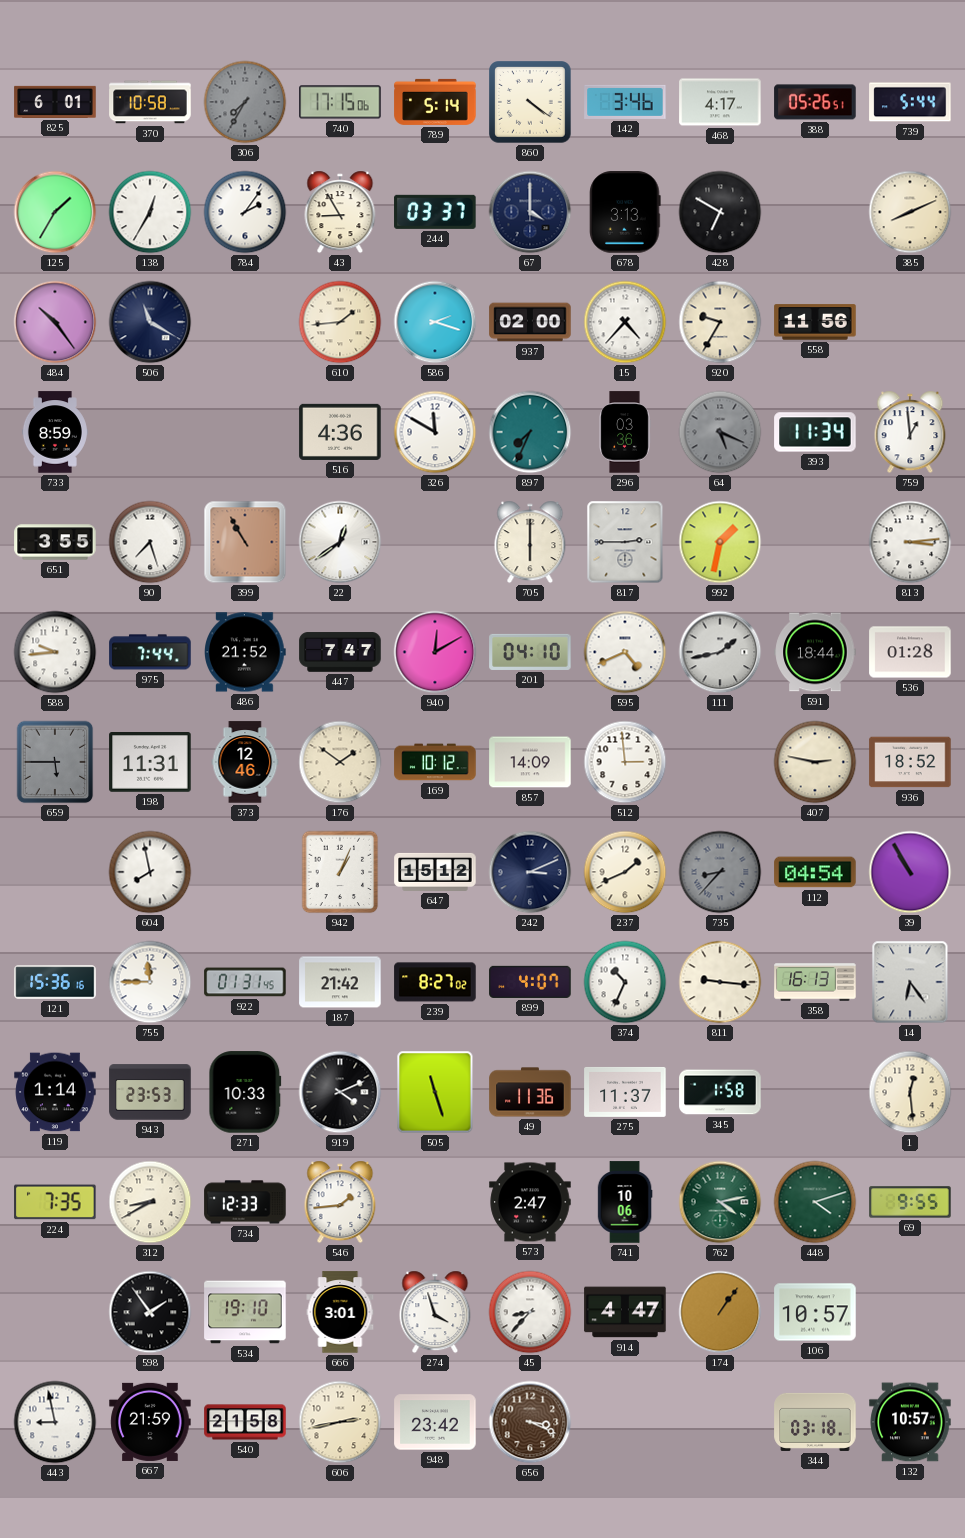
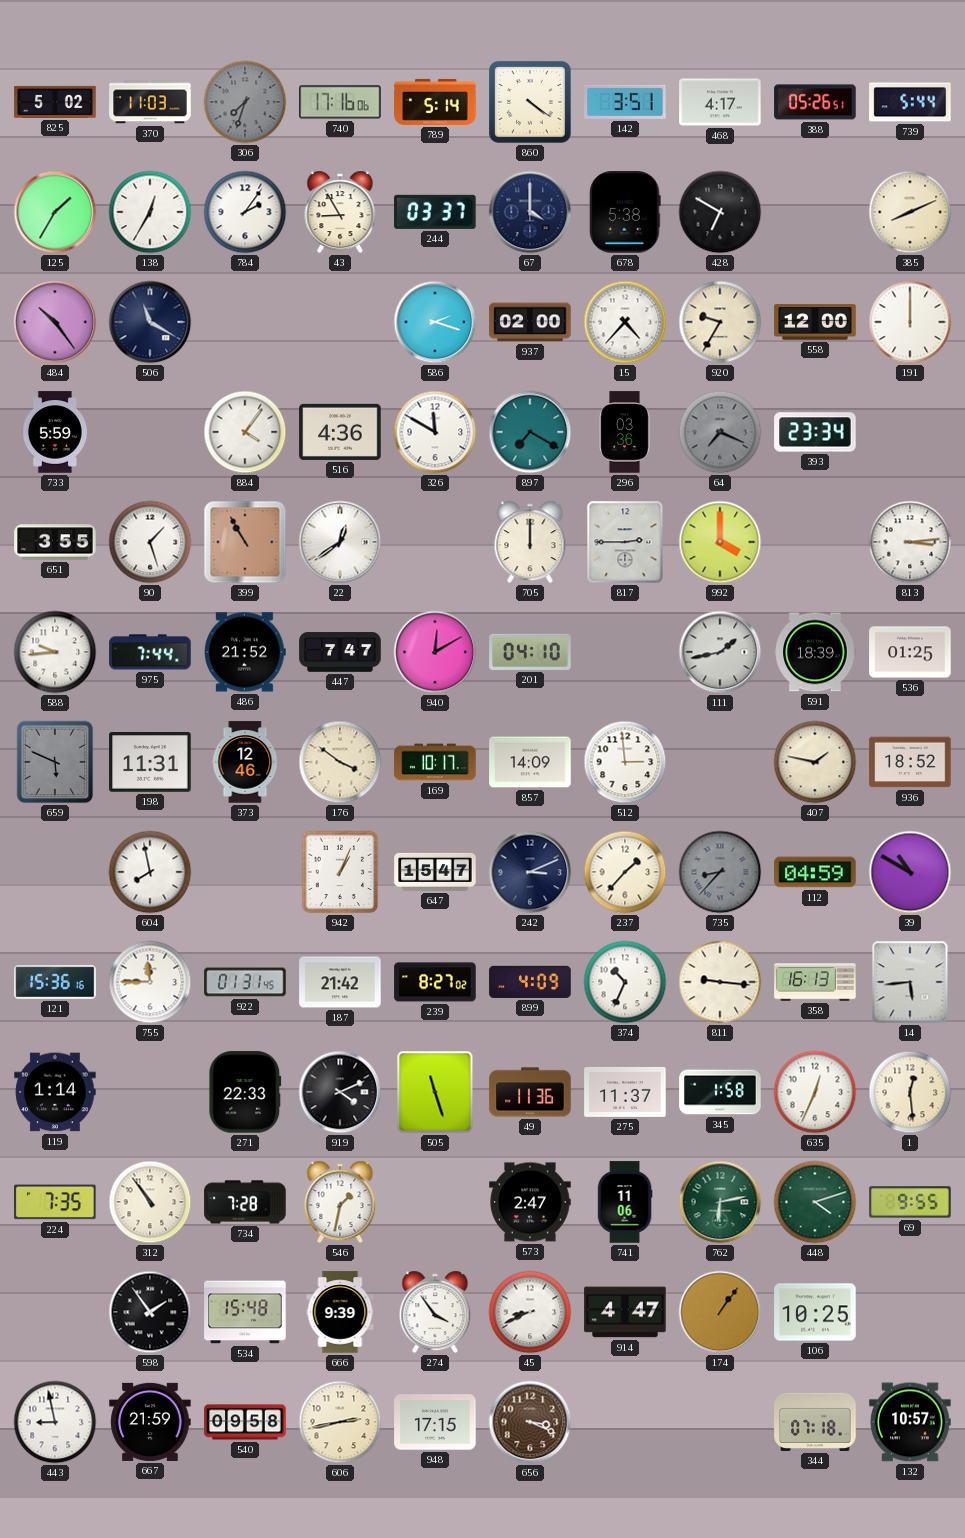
825: 6:01 -> 5:02 (55, 102)
370: 10:58 -> 11:03 (150, 102)
306: 7:35 -> 7:33 (245, 102)
740: 17:15 -> 17:16 (340, 102)
142: 3:46 -> 3:51 (625, 102)
678: 3:13 -> 5:38 (625, 212)
610: 1:44 -> none (340, 322)
558: 11:56 -> 12:00 (815, 322)
191: none -> 12:00 (910, 322)
733: 8:59 -> 5:59 (55, 432)
884: none -> 4:06 (245, 432)
897: 7:34 -> 7:20 (530, 432)
64: 5:19 -> 7:19 (720, 432)
393: 11:34 -> 23:34 (815, 432)
759: 12:59 -> none (910, 432)
90: 7:27 -> 1:27 (150, 542)
705: 6:00 -> 12:00 (530, 542)
992: 1:32 -> 4:00 (720, 542)
595: 4:41 -> none (625, 652)
591: 18:44 -> 18:39 (815, 652)
536: 01:28 -> 01:25 (910, 652)
659: 5:45 -> 5:49 (55, 762)
176: 1:51 -> 3:51 (340, 762)
169: 10:12 -> 10:17 (435, 762)
407: 2:47 -> 1:47 (815, 762)
647: 15:12 -> 15:47 (435, 872)
237: 1:41 -> 1:37 (625, 872)
112: 04:54 -> 04:59 (815, 872)
39: 10:55 -> 10:50 (910, 872)
899: 4:07 -> 4:09 (530, 982)
14: 6:24 -> 5:44 (910, 982)
943: 23:53 -> none (150, 1092)
271: 10:33 -> 22:33 (245, 1092)
635: none -> 12:34 (815, 1092)
312: 8:40 -> 10:54 (150, 1202)
734: 12:33 -> 7:28 (245, 1202)
546: 1:44 -> 1:32 (340, 1202)
741: 10:06 -> 11:06 (625, 1202)
762: 4:13 -> 6:13 (720, 1202)
534: 19:10 -> 15:48 (245, 1312)
666: 3:01 -> 9:39 (340, 1312)
274: 3:57 -> 3:54 (435, 1312)
45: 8:37 -> 8:41 (530, 1312)
106: 10:57 -> 10:25 (815, 1312)
540: 21:58 -> 09:58 (245, 1422)
948: 23:42 -> 17:15 (435, 1422)
344: 03:18 -> 07:18 (815, 1422)
